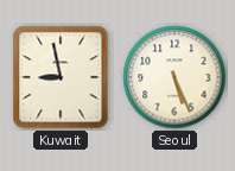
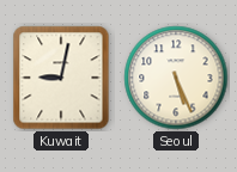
Kuwait: 8:58 -> 9:02 (61, 78)
